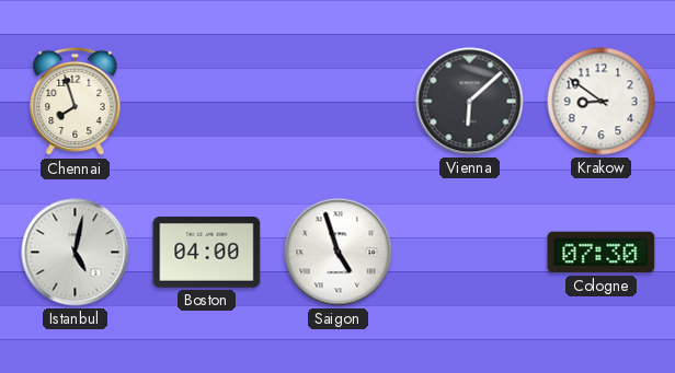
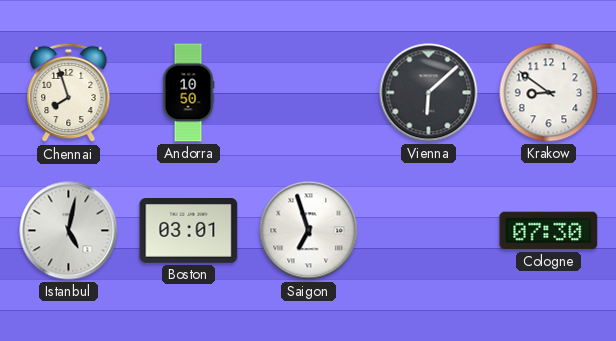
Andorra: none -> 10:50 (188, 93)
Boston: 04:00 -> 03:01 (189, 231)
Saigon: 4:57 -> 6:57 (309, 231)
